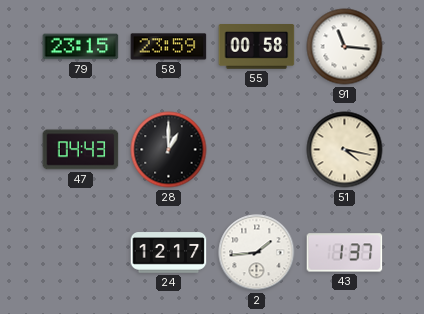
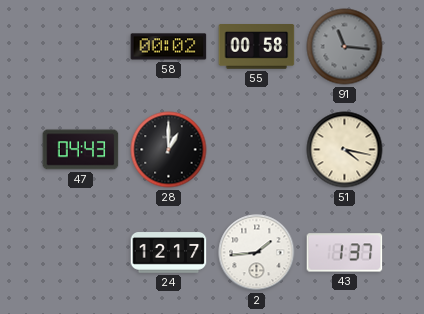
79: 23:15 -> none (81, 47)
58: 23:59 -> 00:02 (169, 47)
91 dial: white -> grey (345, 47)
